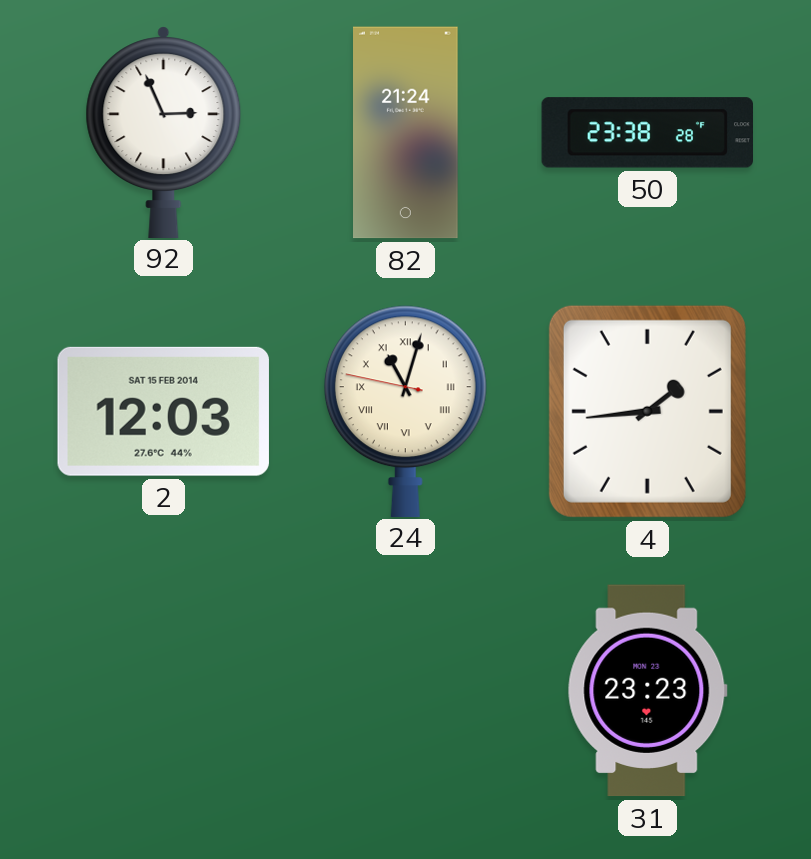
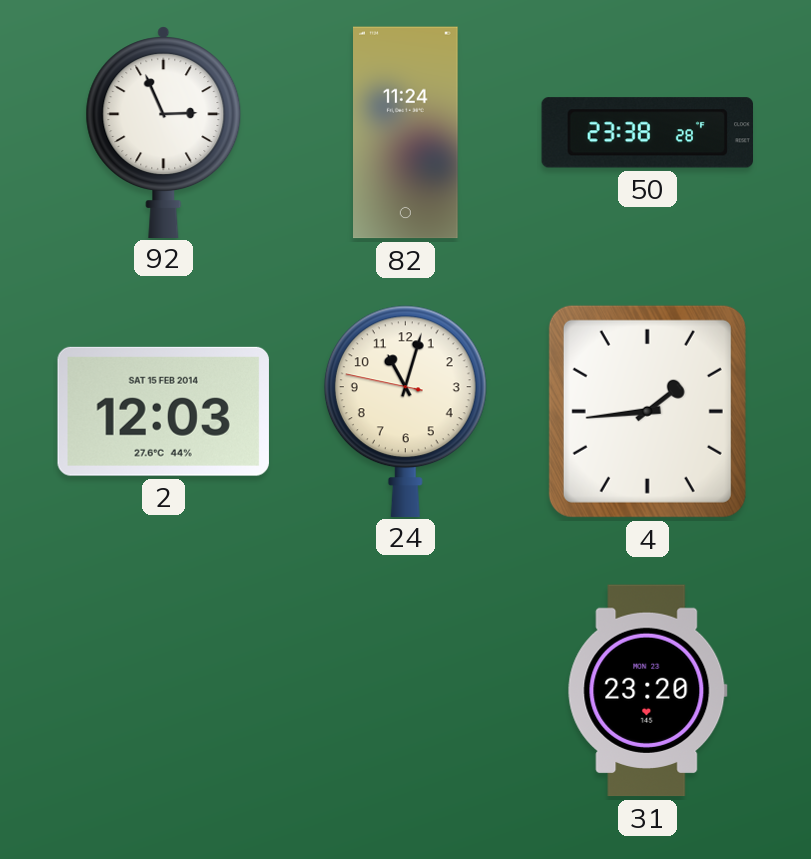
82: 21:24 -> 11:24 (406, 133)
24 numerals: Roman -> Arabic (405, 411)
31: 23:23 -> 23:20 (647, 691)
